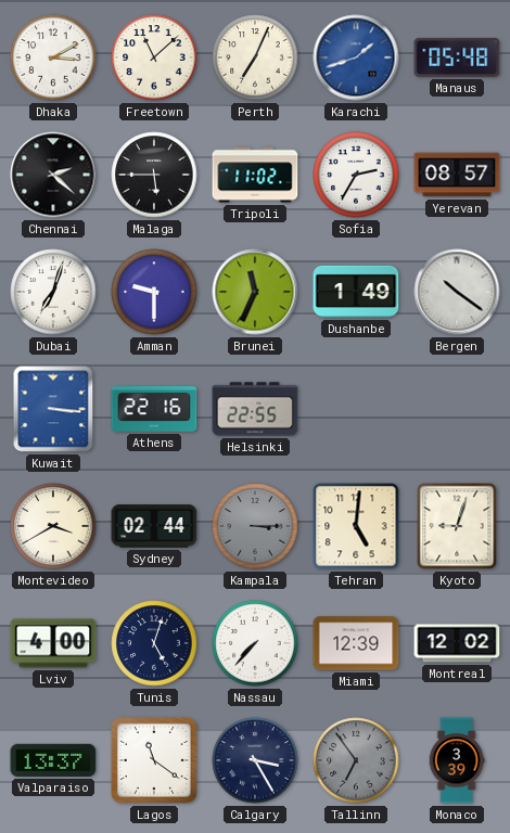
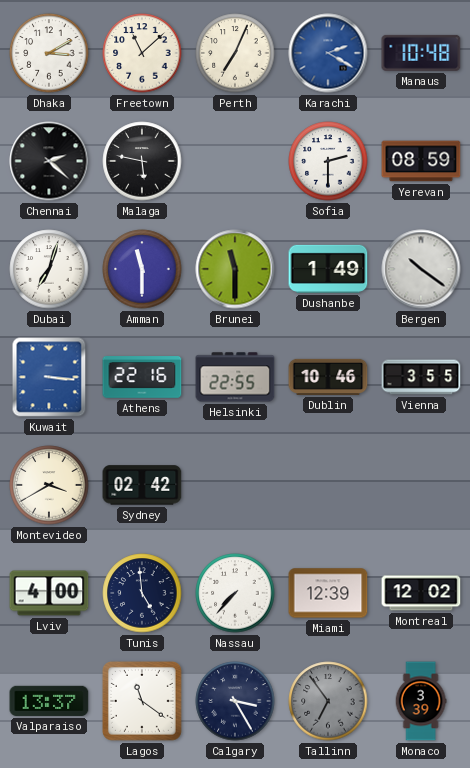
Karachi: 1:42 -> 2:20 (328, 53)
Manaus: 05:48 -> 10:48 (421, 53)
Malaga: 5:45 -> 5:47 (142, 161)
Tripoli: 11:02 -> none (255, 175)
Sofia: 2:35 -> 2:30 (328, 161)
Yerevan: 08:57 -> 08:59 (421, 161)
Amman: 9:30 -> 11:30 (142, 269)
Brunei: 11:34 -> 11:30 (235, 269)
Dublin: none -> 10:46 (328, 377)
Vienna: none -> 3:55 (421, 377)
Sydney: 02:44 -> 02:42 (142, 485)
Kampala: 3:15 -> none (255, 526)
Tehran: 5:01 -> none (356, 526)
Kyoto: 9:03 -> none (457, 526)
Tunis: 5:03 -> 4:59 (142, 593)
